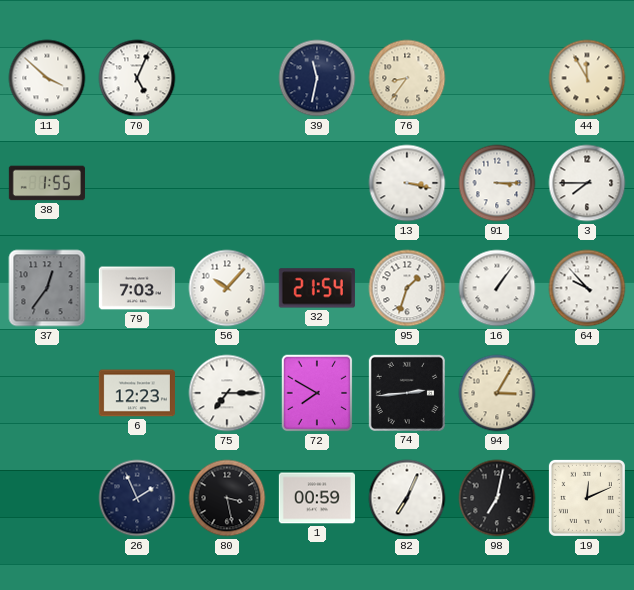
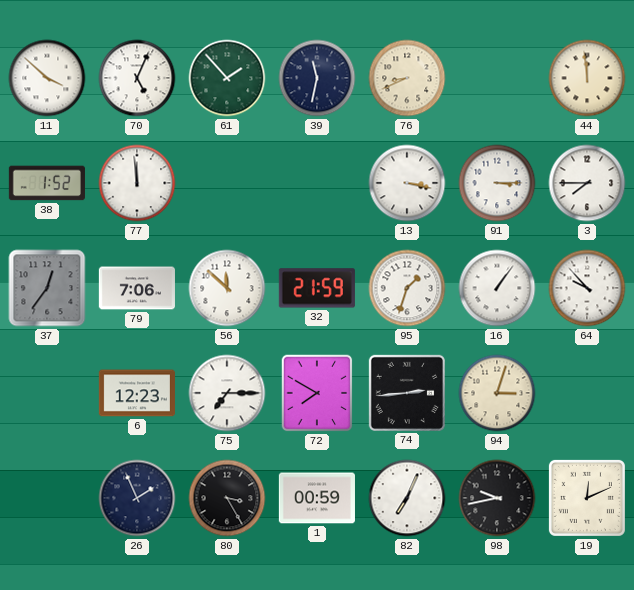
61: none -> 1:53 (227, 78)
76: 8:36 -> 8:41 (407, 78)
44: 11:55 -> 11:59 (587, 78)
38: 1:55 -> 1:52 (47, 183)
77: none -> 11:59 (137, 183)
79: 7:03 -> 7:06 (137, 288)
56: 10:07 -> 11:52 (227, 288)
32: 21:54 -> 21:59 (317, 288)
94: 3:05 -> 3:03 (497, 393)
80: 3:28 -> 3:25 (227, 498)
98: 7:02 -> 9:43 (497, 498)
